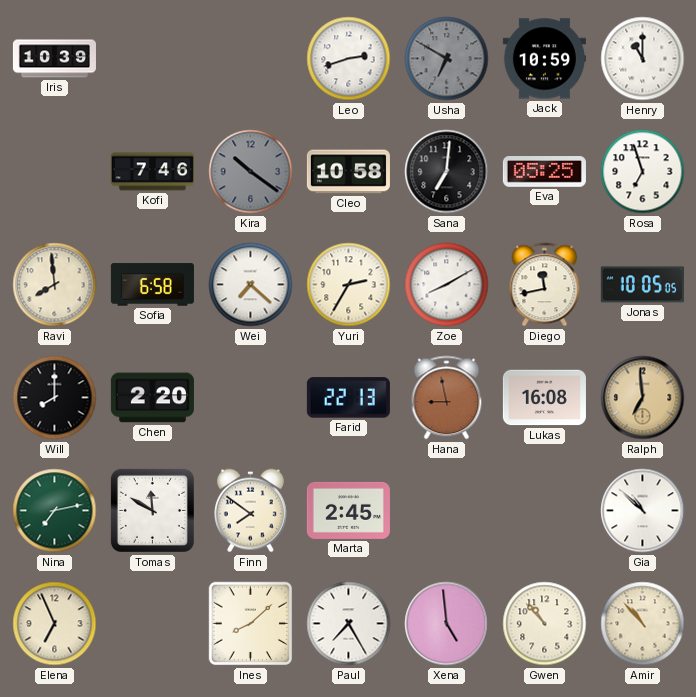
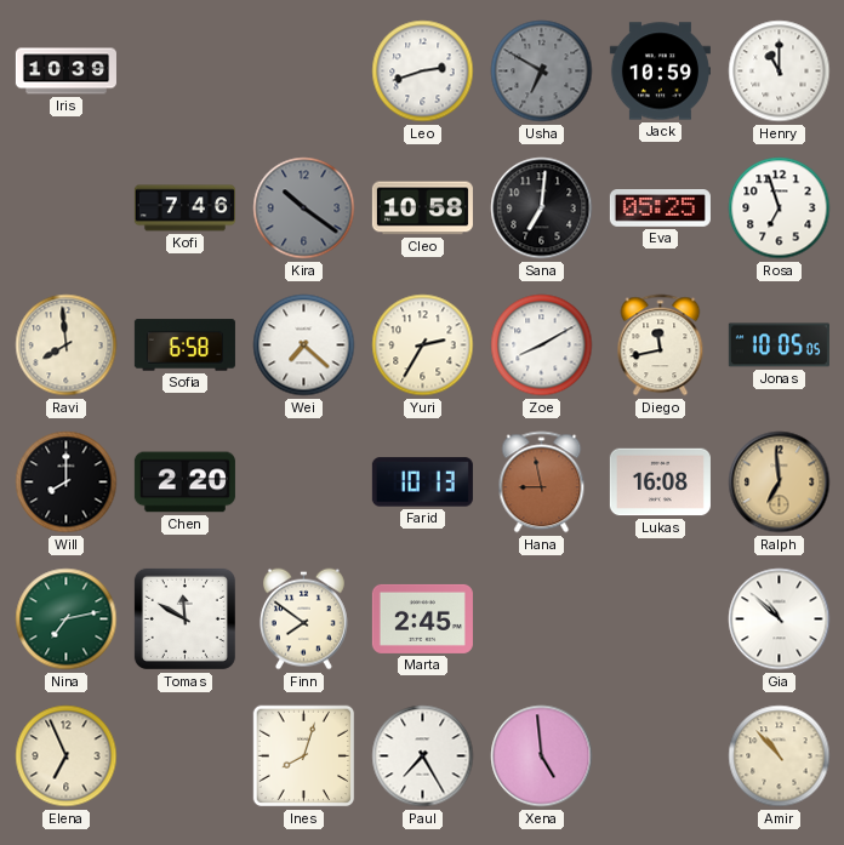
Farid: 22:13 -> 10:13 (422, 483)
Ines: 8:08 -> 8:03 (304, 756)
Gwen: 10:53 -> none (545, 624)
